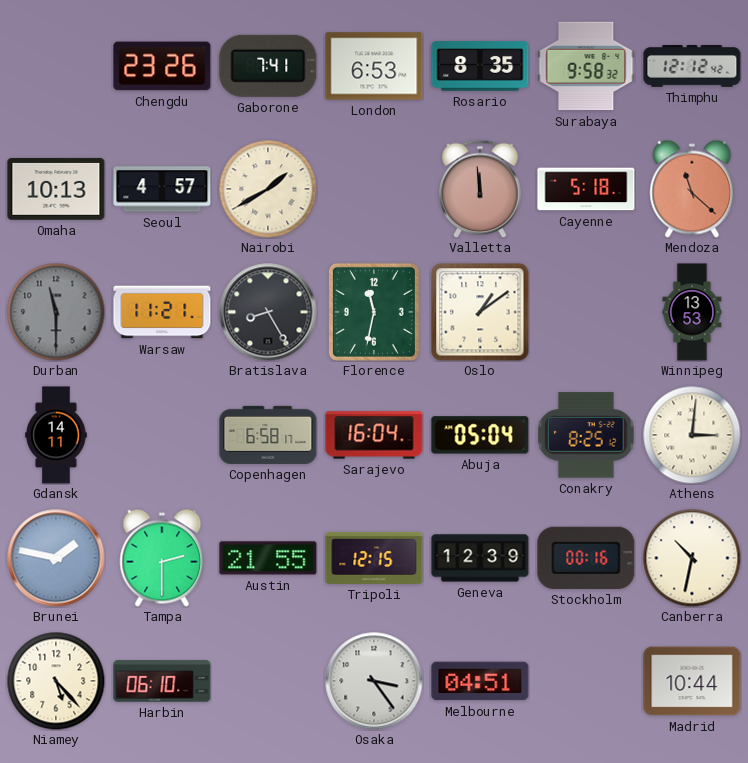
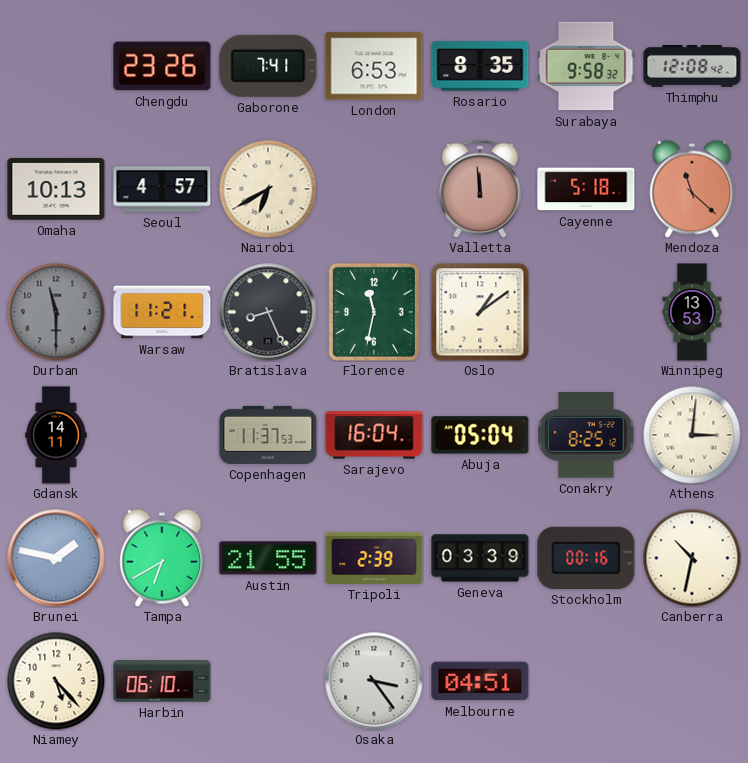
Thimphu: 12:12 -> 12:08 (692, 67)
Nairobi: 1:40 -> 6:40 (268, 189)
Bratislava: 8:25 -> 8:26 (268, 312)
Copenhagen: 6:58 -> 11:37 (268, 435)
Tampa: 2:30 -> 6:40 (162, 558)
Tripoli: 12:15 -> 2:39 (374, 558)
Geneva: 12:39 -> 03:39 (480, 558)
Madrid: 10:44 -> none (692, 681)
